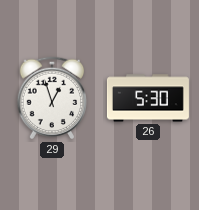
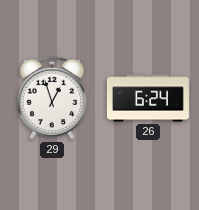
26: 5:30 -> 6:24 (148, 98)
